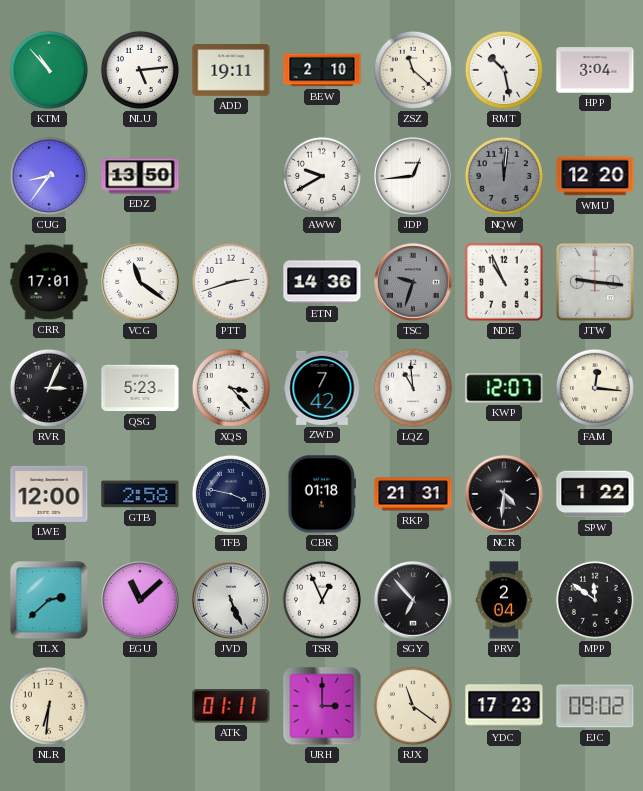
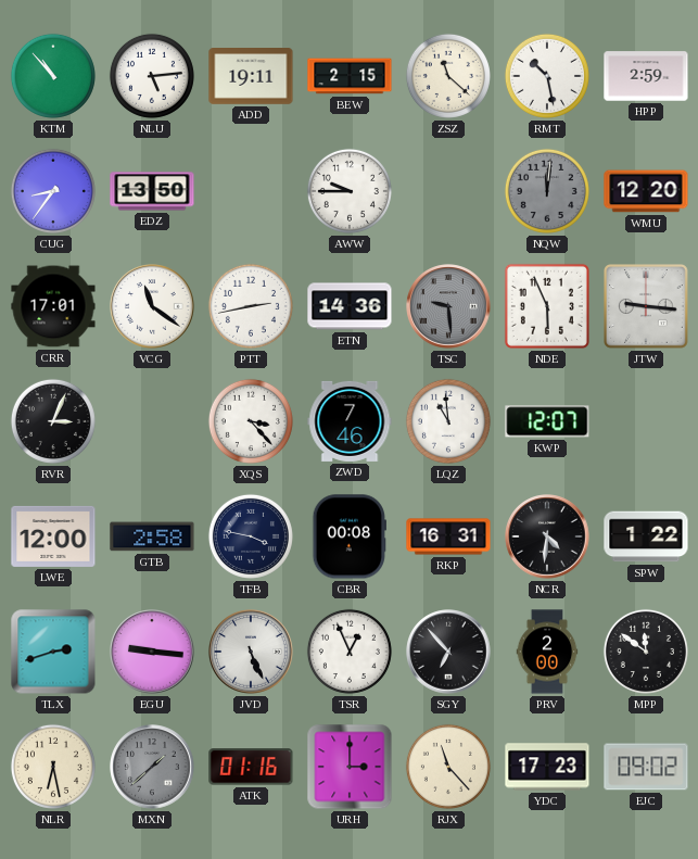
BEW: 2:10 -> 2:15 (350, 76)
HPP: 3:04 -> 2:59 (646, 76)
AWW: 9:40 -> 9:45 (350, 191)
JDP: 12:44 -> none (413, 176)
PTT: 2:42 -> 2:43 (251, 306)
TSC: 9:33 -> 9:29 (448, 306)
NDE: 10:56 -> 5:56 (547, 306)
QSG: 5:23 -> none (140, 388)
ZWD: 7:42 -> 7:46 (350, 421)
FAM: 12:16 -> none (595, 388)
CBR: 01:18 -> 00:08 (348, 536)
RKP: 21:31 -> 16:31 (448, 536)
TLX: 2:38 -> 2:42 (53, 652)
EGU: 11:08 -> 9:16 (152, 652)
PRV: 2:04 -> 2:00 (547, 652)
NLR: 6:31 -> 6:28 (53, 767)
MXN: none -> 1:38 (152, 767)
ATK: 01:11 -> 01:16 (251, 767)
RJX: 11:21 -> 11:23 (448, 767)
